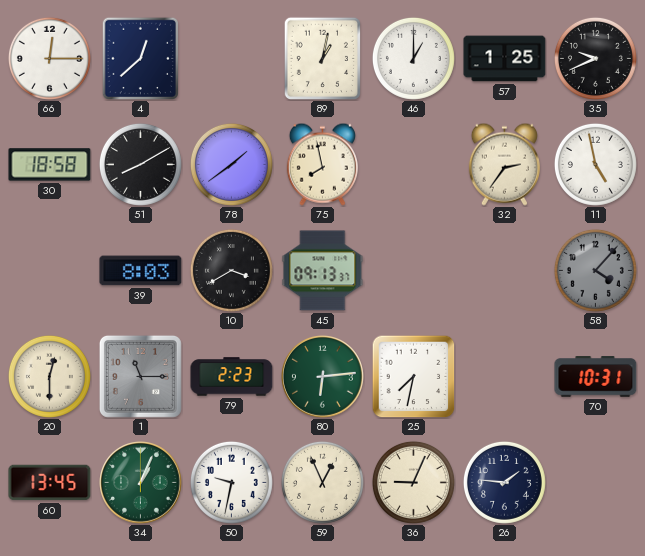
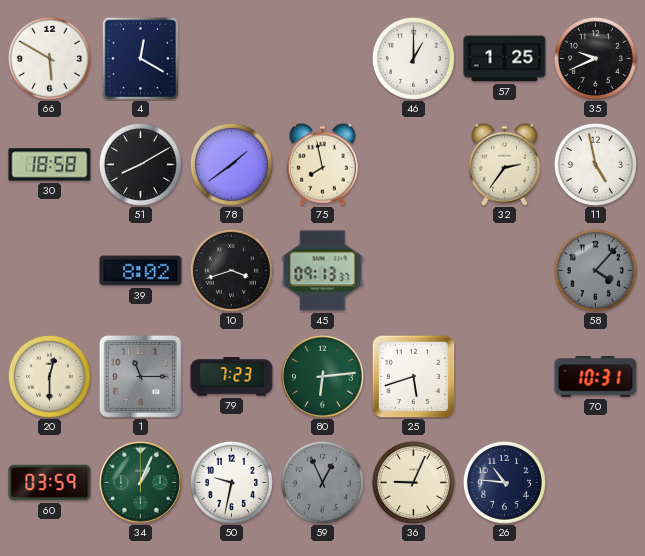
66: 12:15 -> 5:50 (49, 58)
4: 12:38 -> 12:20 (140, 58)
89: 1:02 -> none (322, 58)
39: 8:03 -> 8:02 (141, 271)
10: 3:40 -> 3:42 (231, 270)
79: 2:23 -> 7:23 (232, 377)
25: 7:32 -> 5:42 (413, 376)
60: 13:45 -> 03:59 (50, 483)
59 dial: cream -> grey (322, 482)
26: 1:46 -> 10:46 (504, 482)
